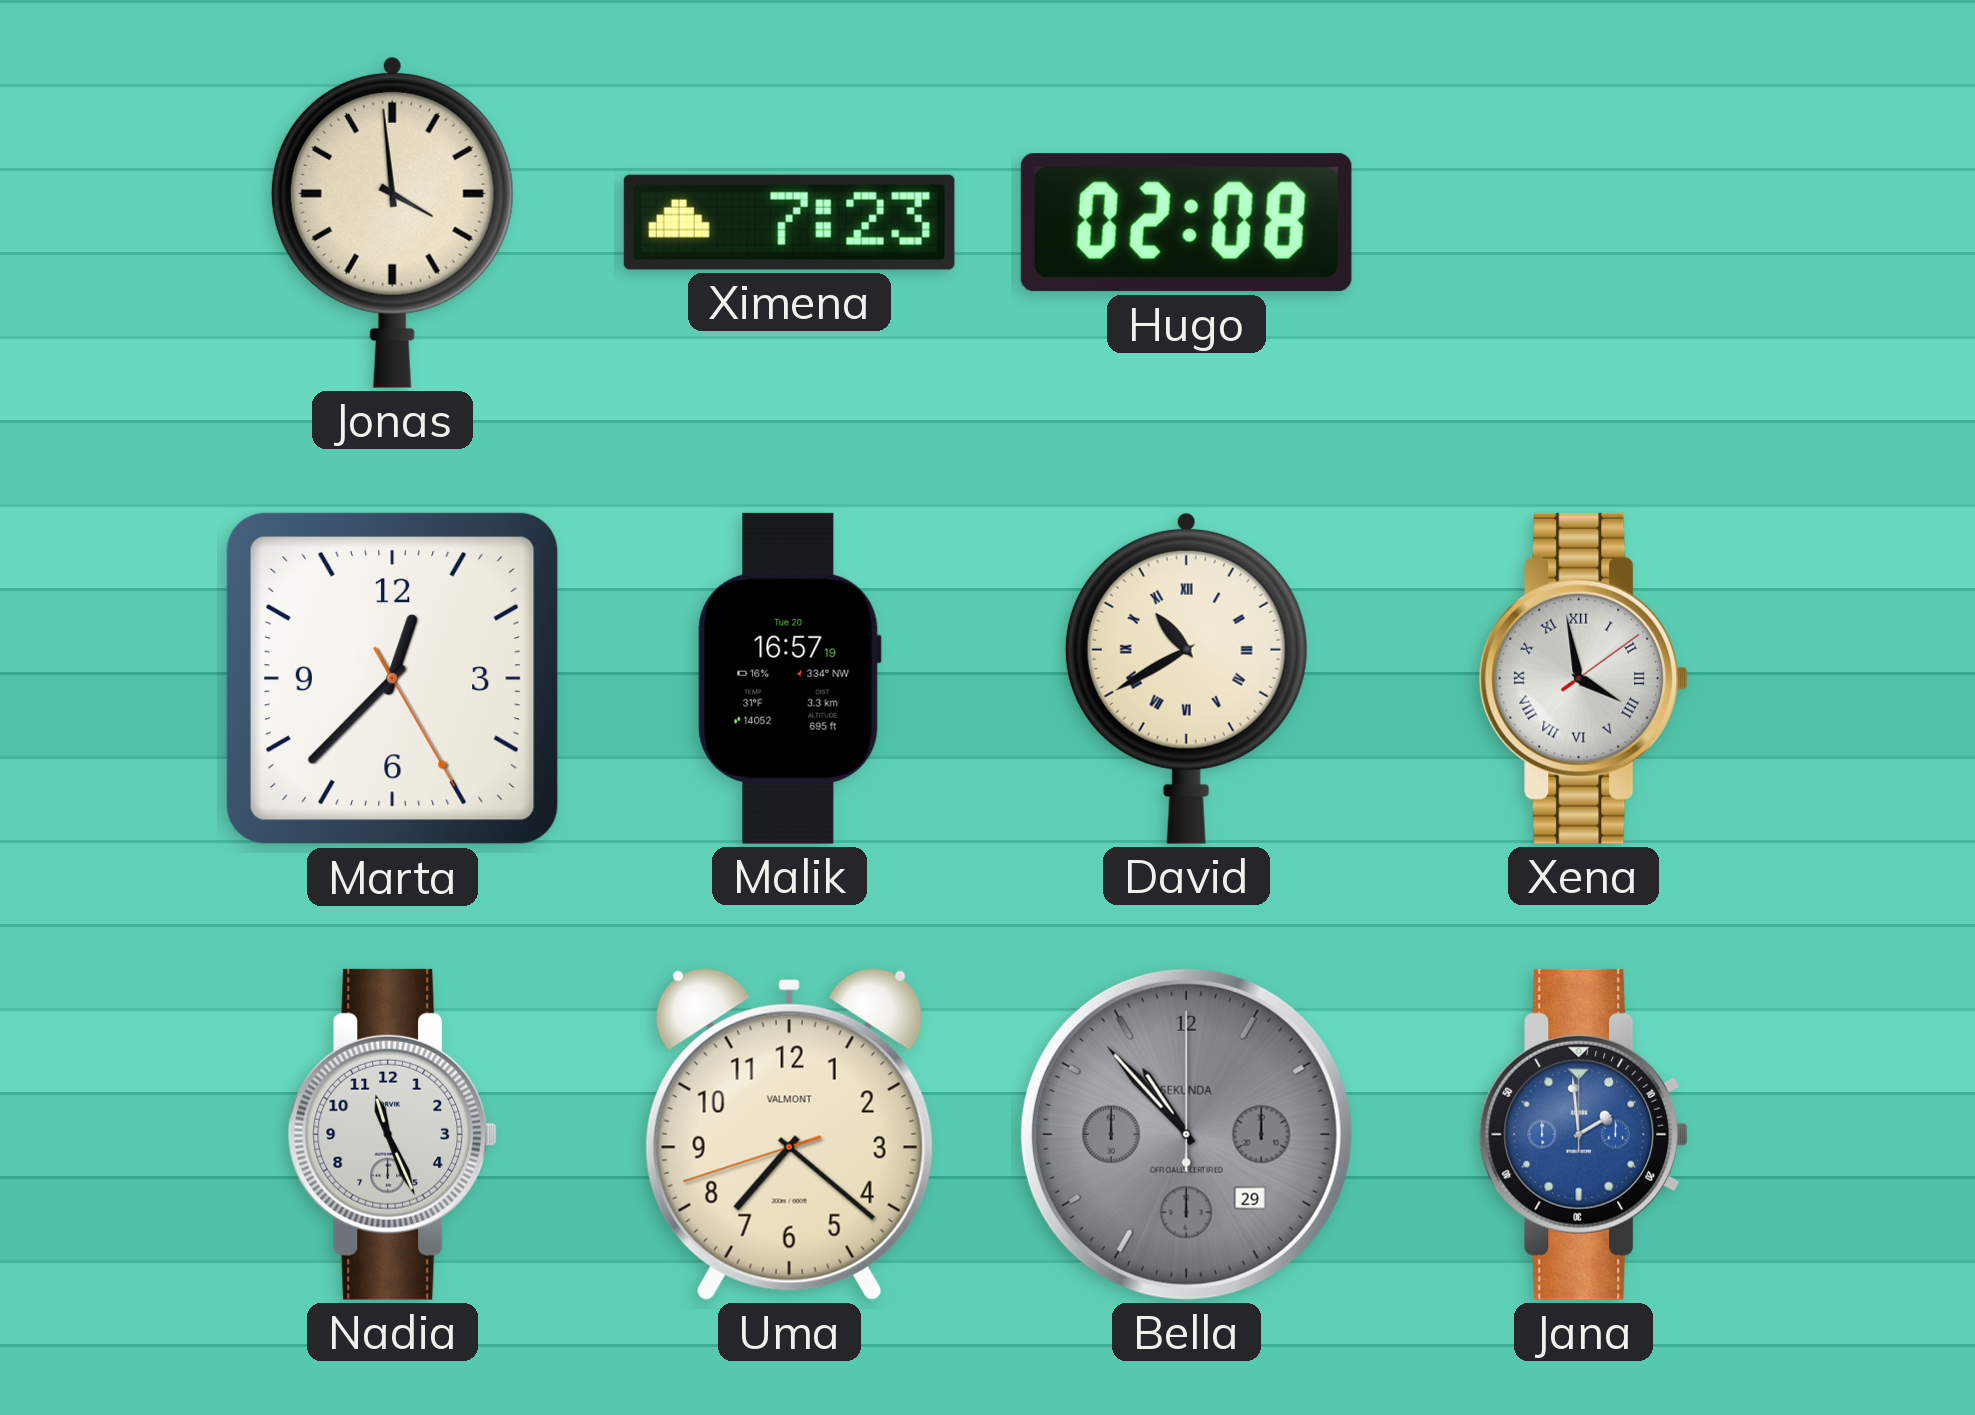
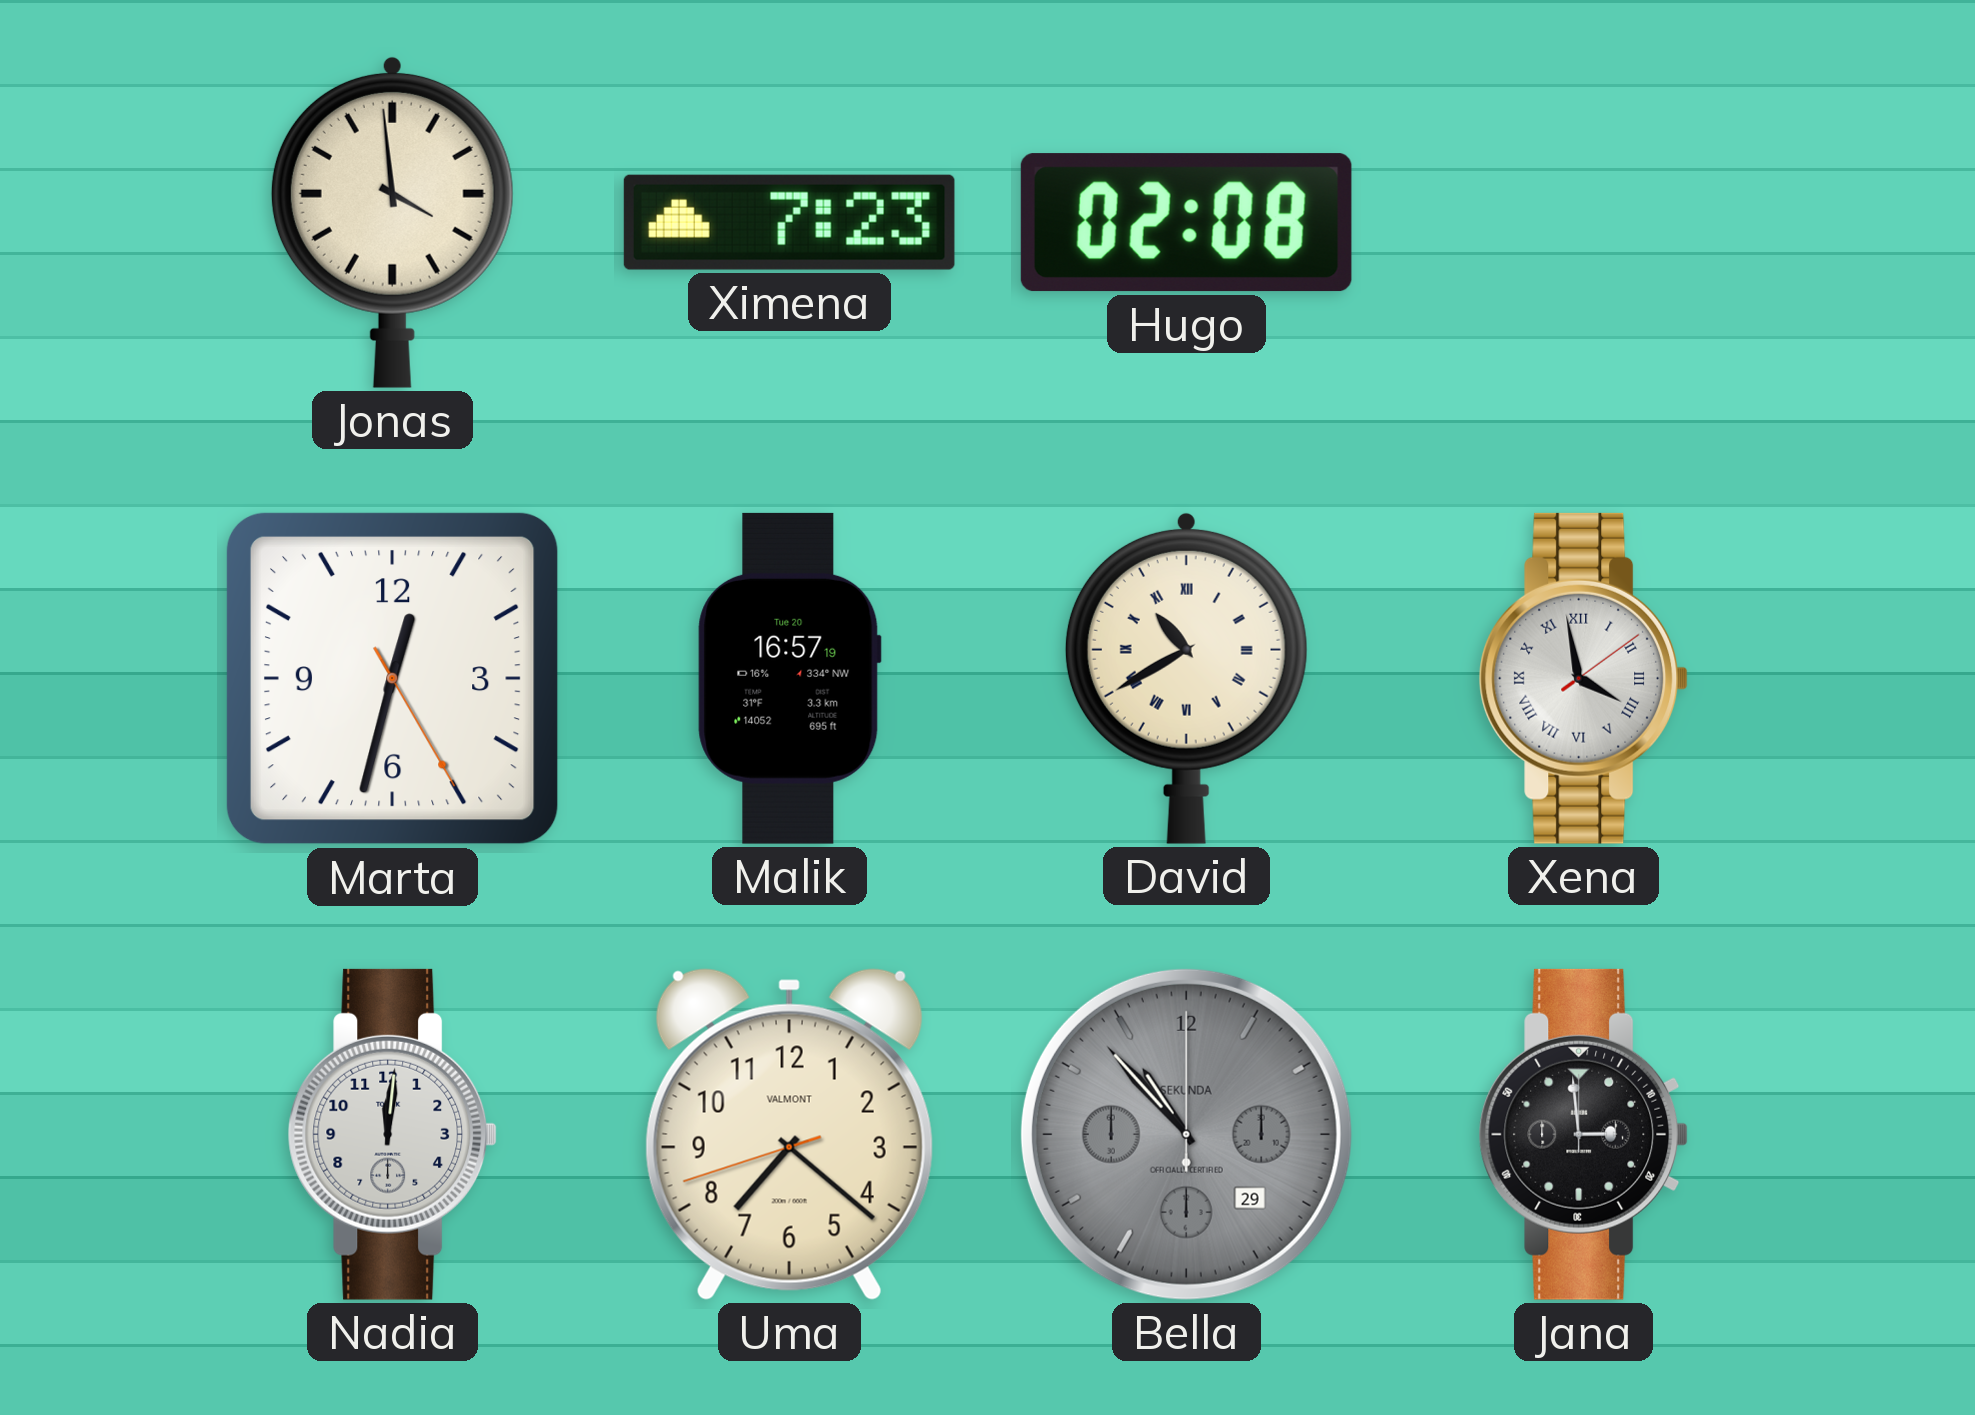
Marta: 12:37 -> 12:32 (392, 678)
Nadia: 11:26 -> 12:01 (393, 1134)
Jana: 1:59 -> 2:59 (1584, 1134)
Jana dial: blue -> black (1584, 1134)
